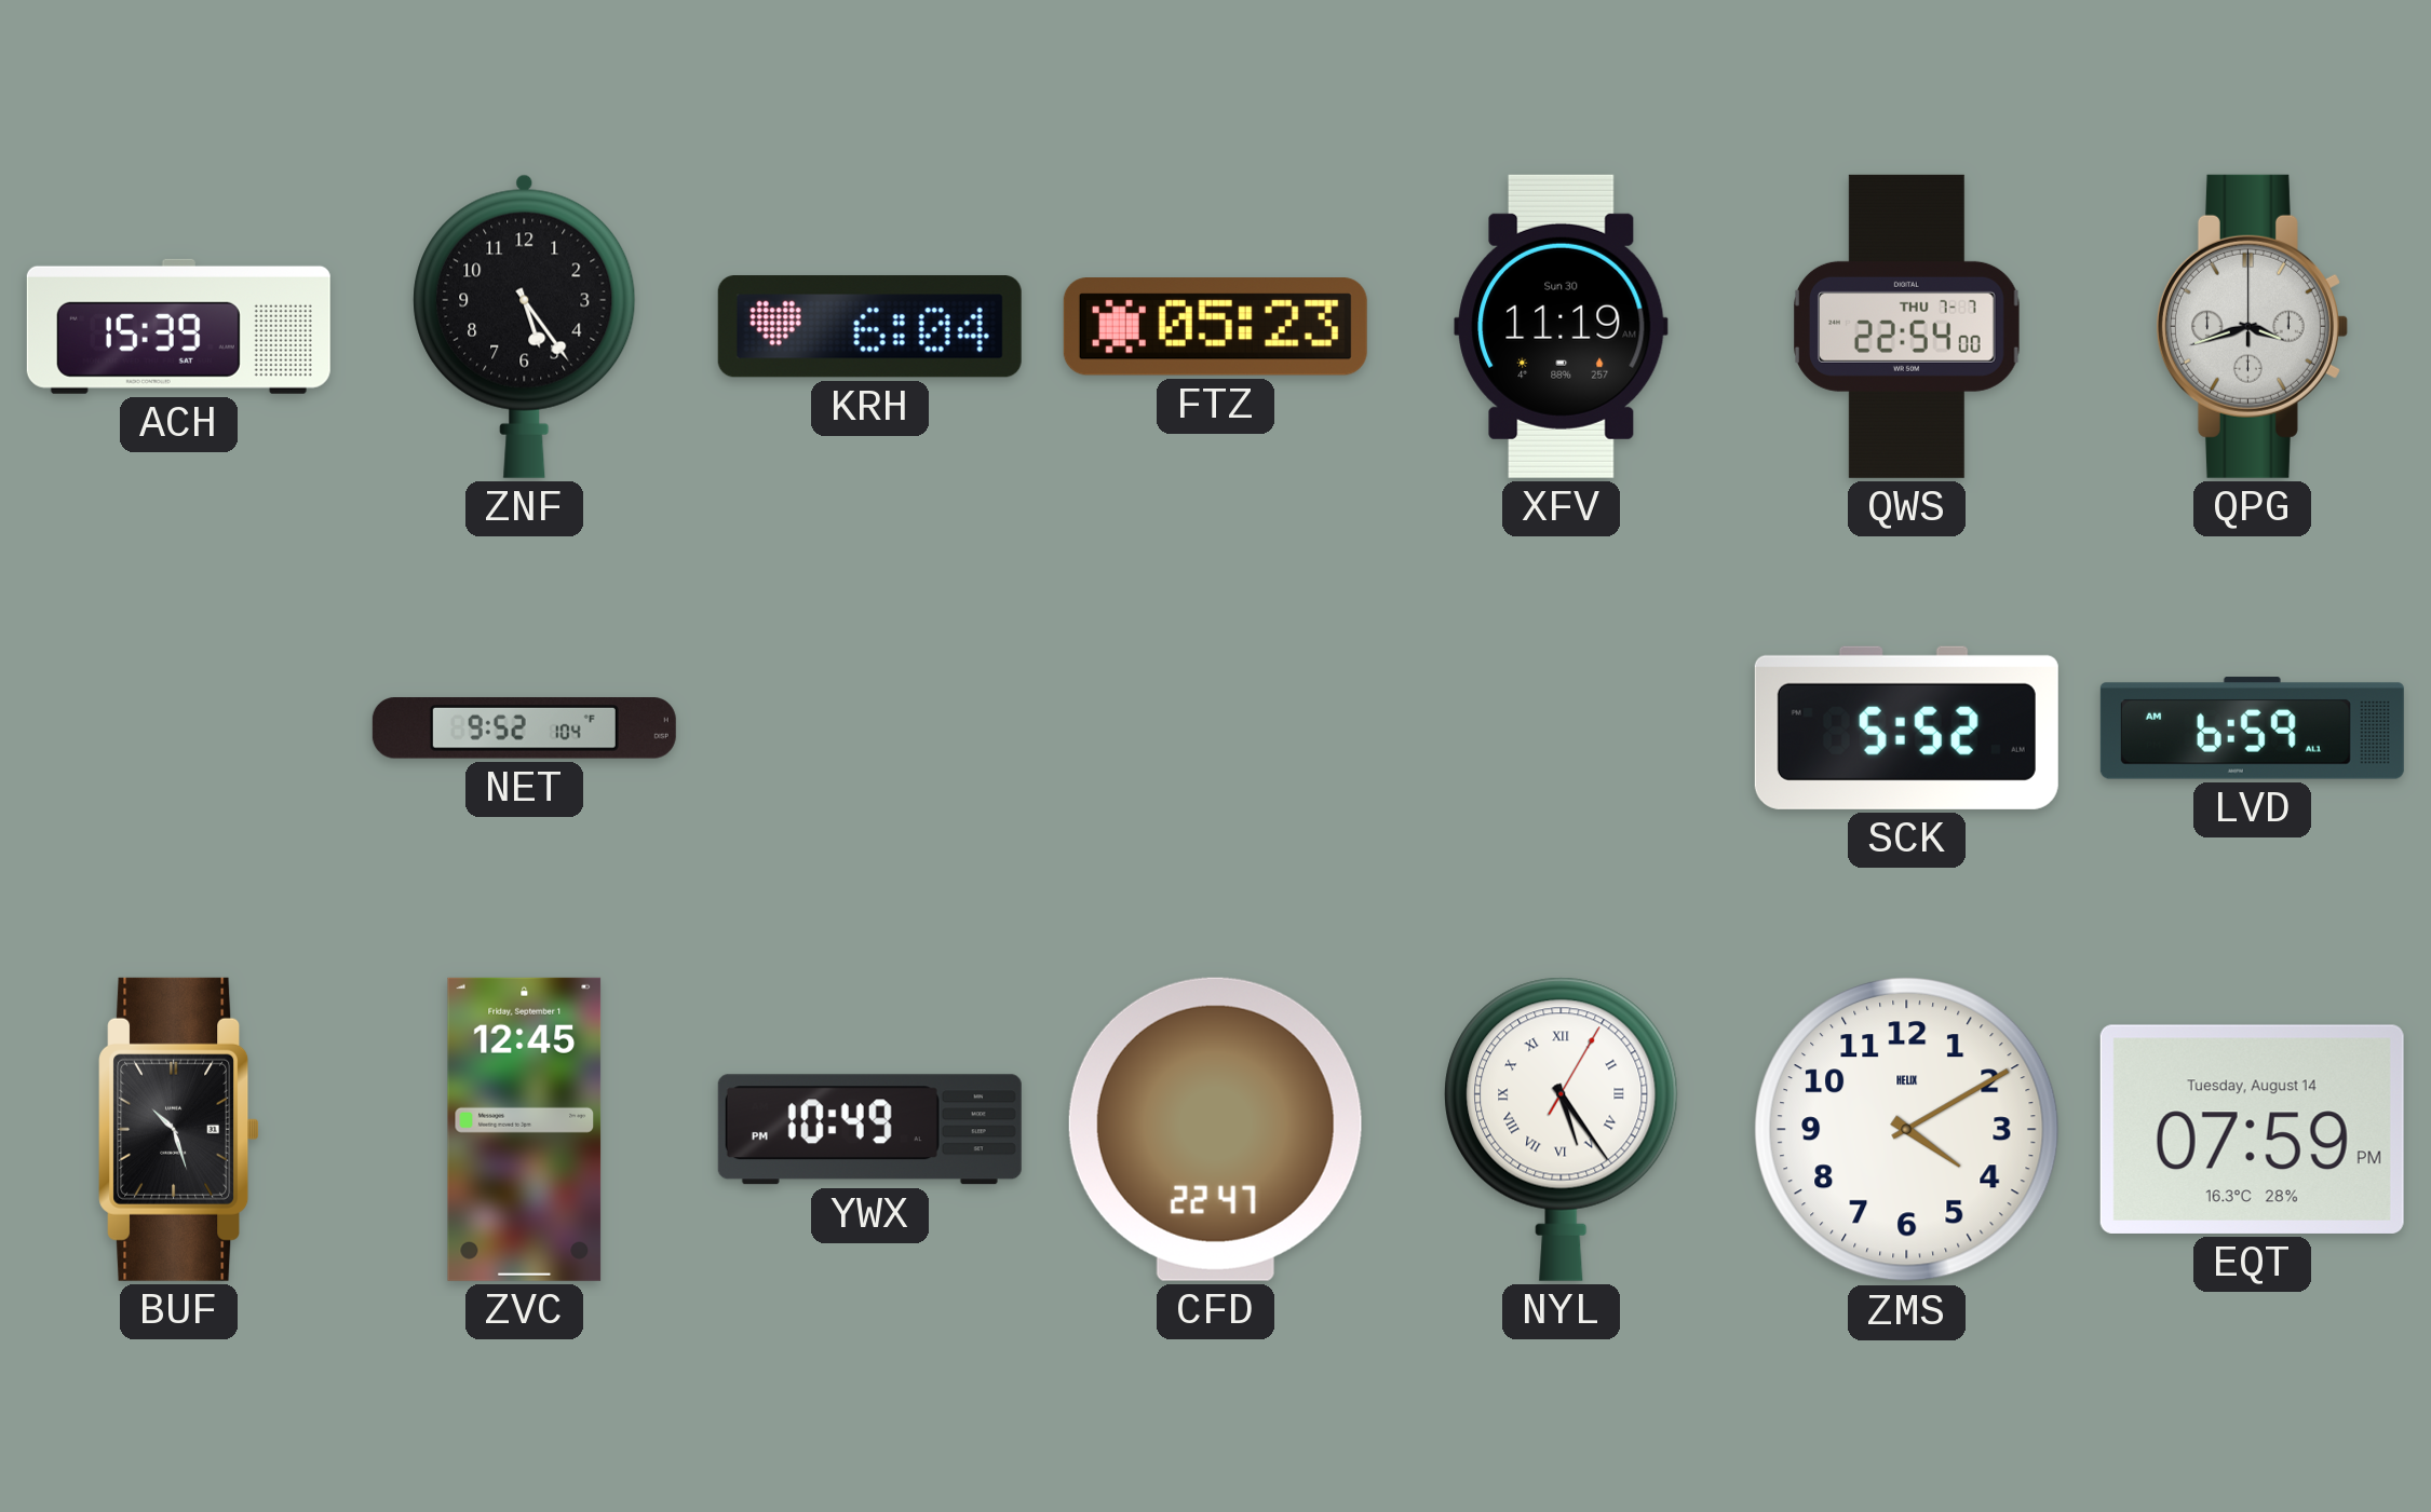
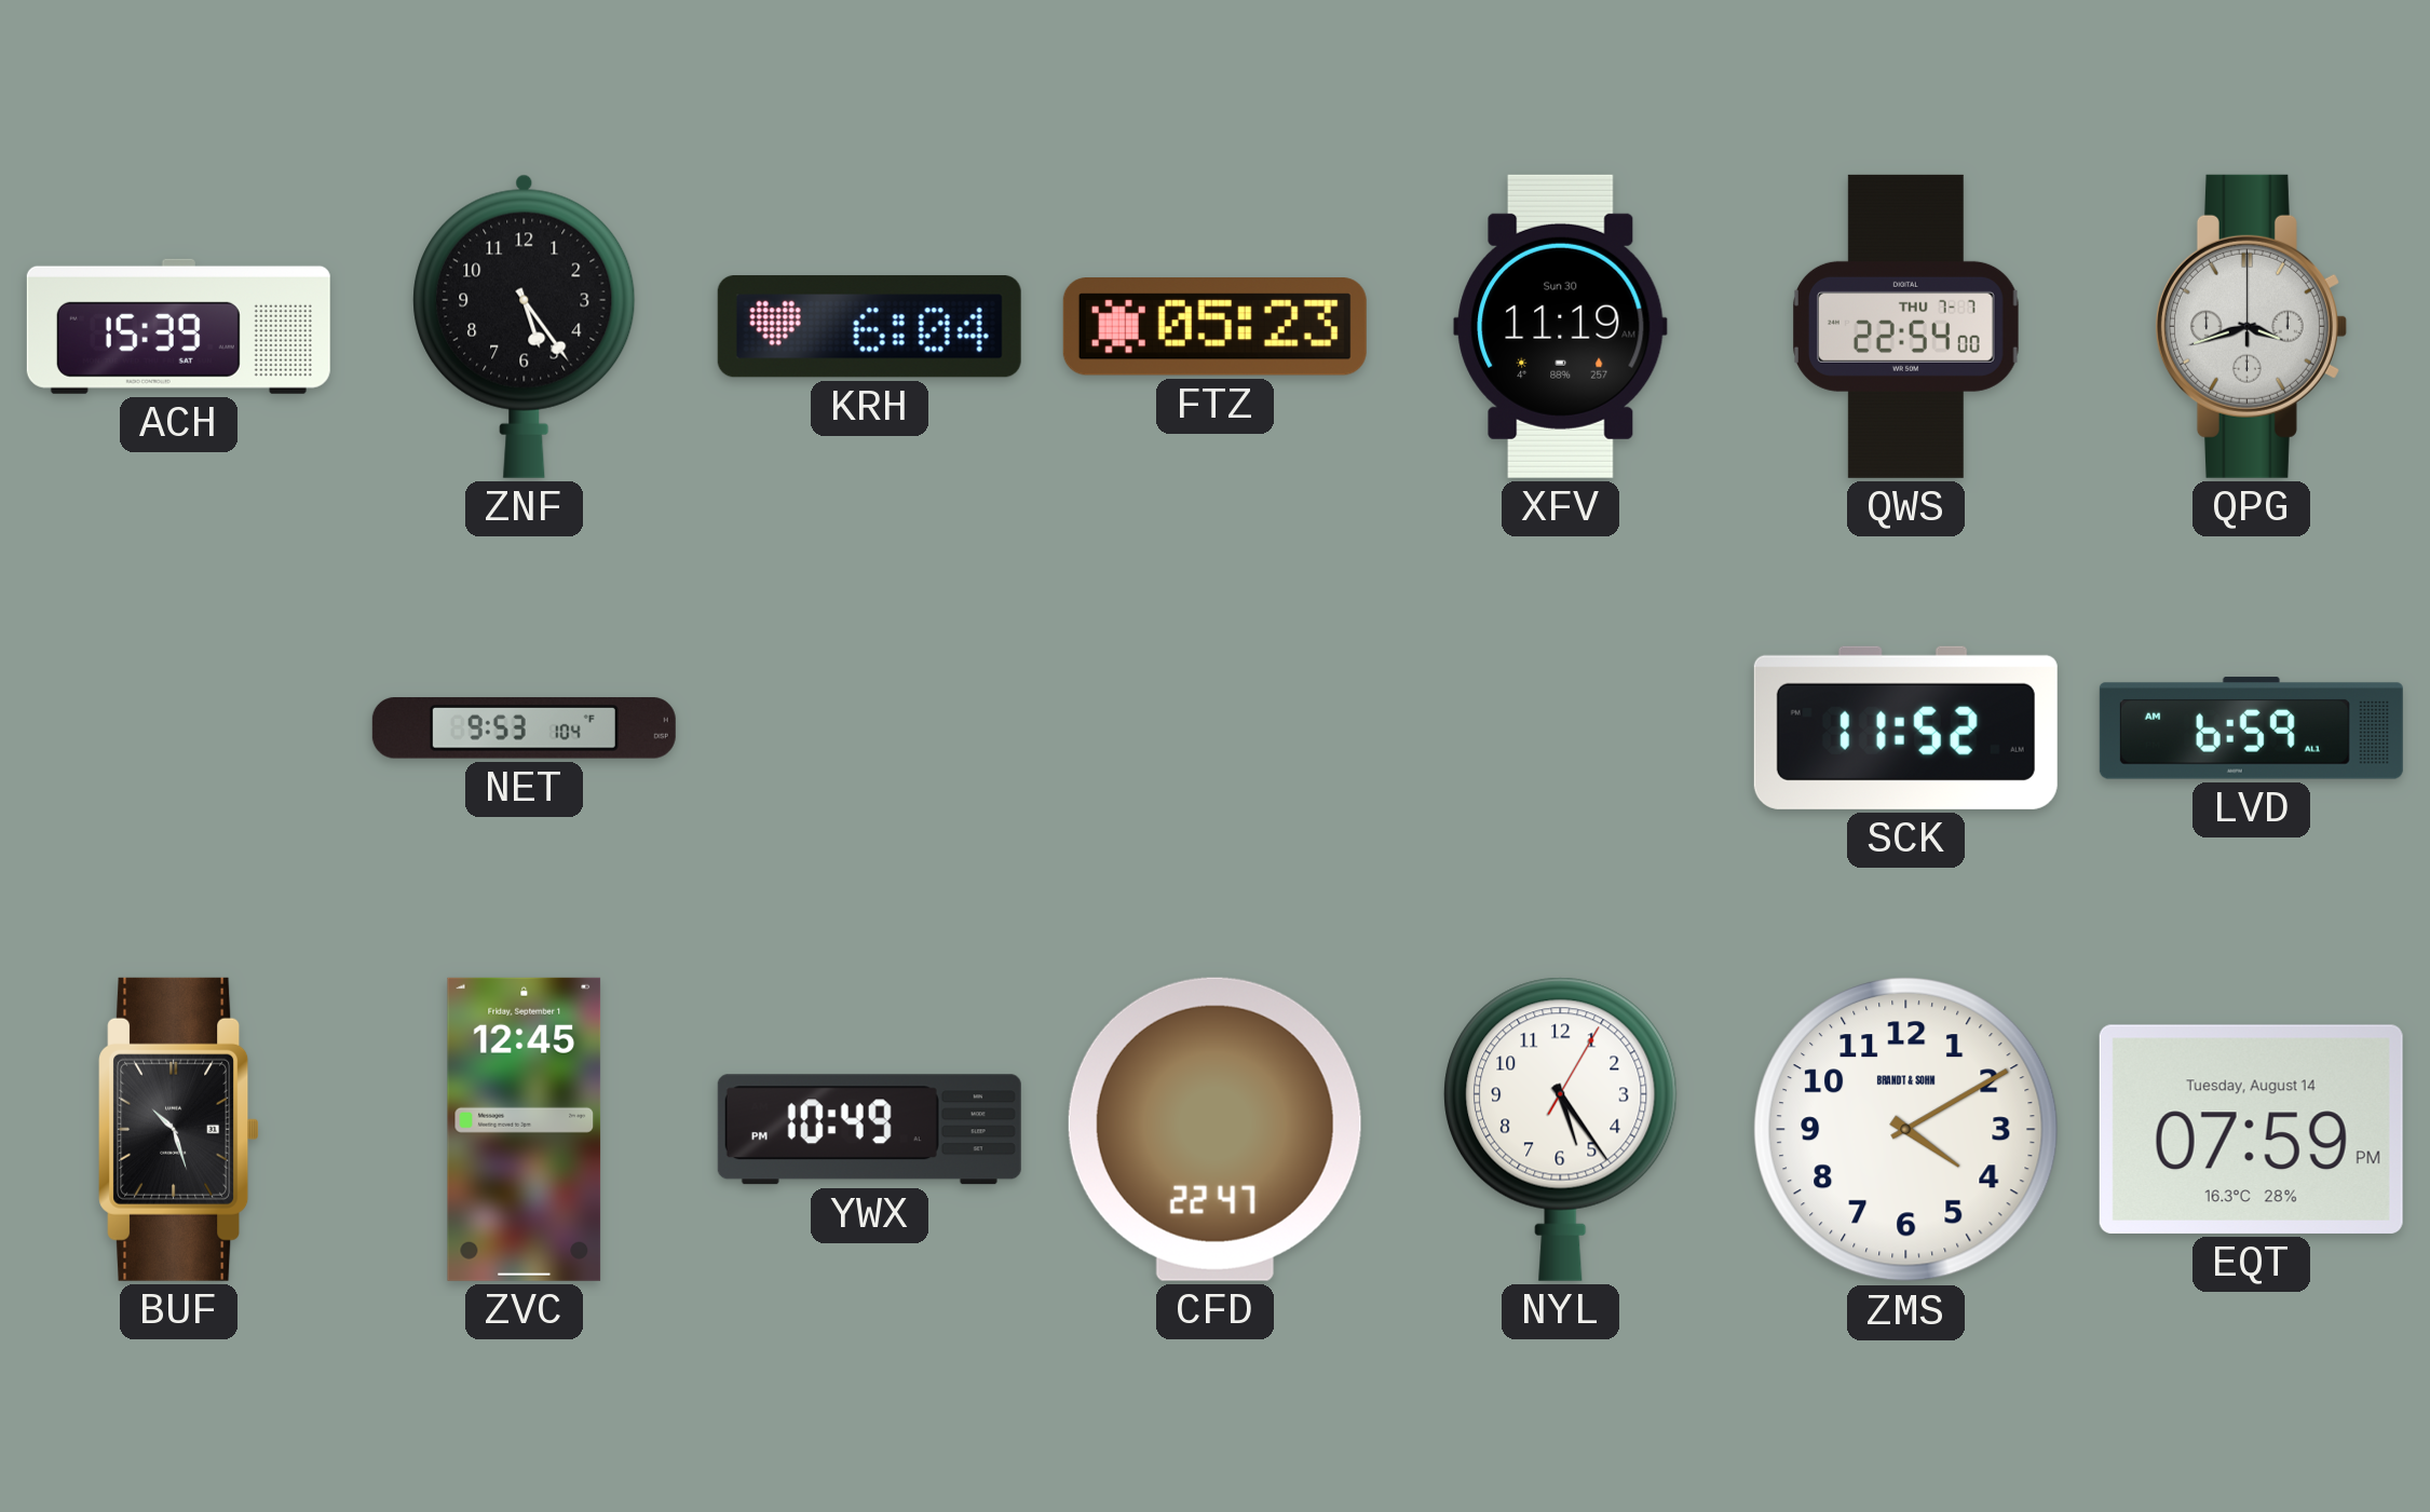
NET: 9:52 -> 9:53 (524, 728)
SCK: 5:52 -> 11:52 (1905, 727)
NYL numerals: Roman -> Arabic (1561, 1129)
ZMS brand: HELIX -> BRANDT & SOHN (1906, 1130)
